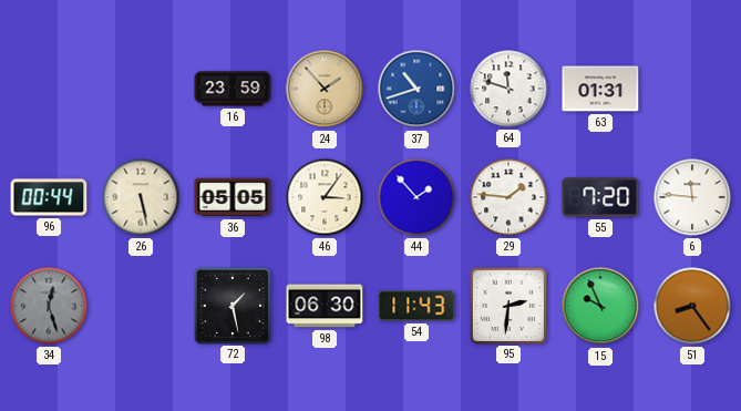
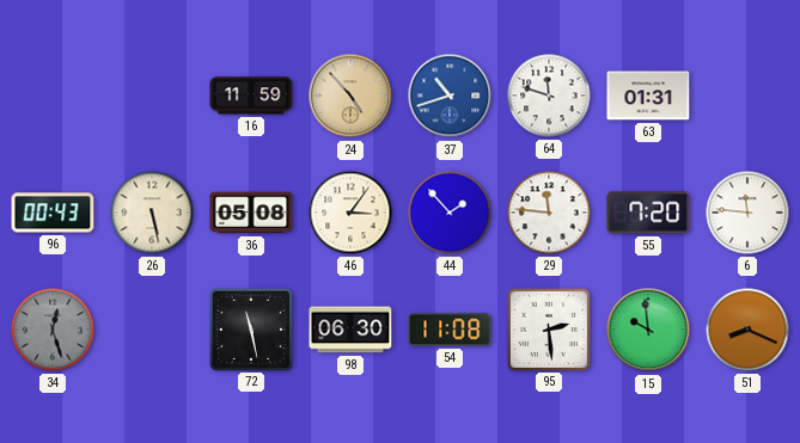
16: 23:59 -> 11:59 (251, 96)
24: 1:53 -> 4:53 (350, 96)
96: 00:44 -> 00:43 (53, 213)
36: 05:05 -> 05:08 (251, 213)
29: 1:46 -> 11:46 (549, 213)
72: 1:28 -> 11:28 (250, 328)
54: 11:43 -> 11:08 (450, 330)
95: 2:31 -> 2:29 (548, 328)
15: 9:56 -> 9:59 (648, 330)
51: 8:24 -> 8:19 (747, 330)
